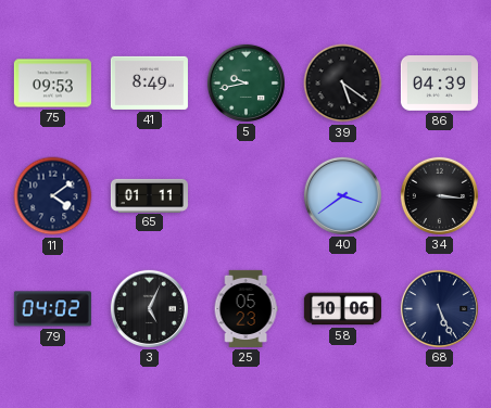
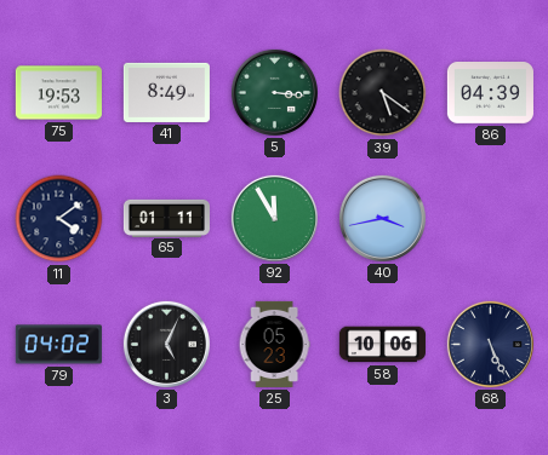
75: 09:53 -> 19:53 (58, 93)
5: 9:43 -> 3:16 (274, 92)
92: none -> 11:55 (274, 218)
40: 3:39 -> 3:43 (382, 218)
34: 3:16 -> none (439, 195)
